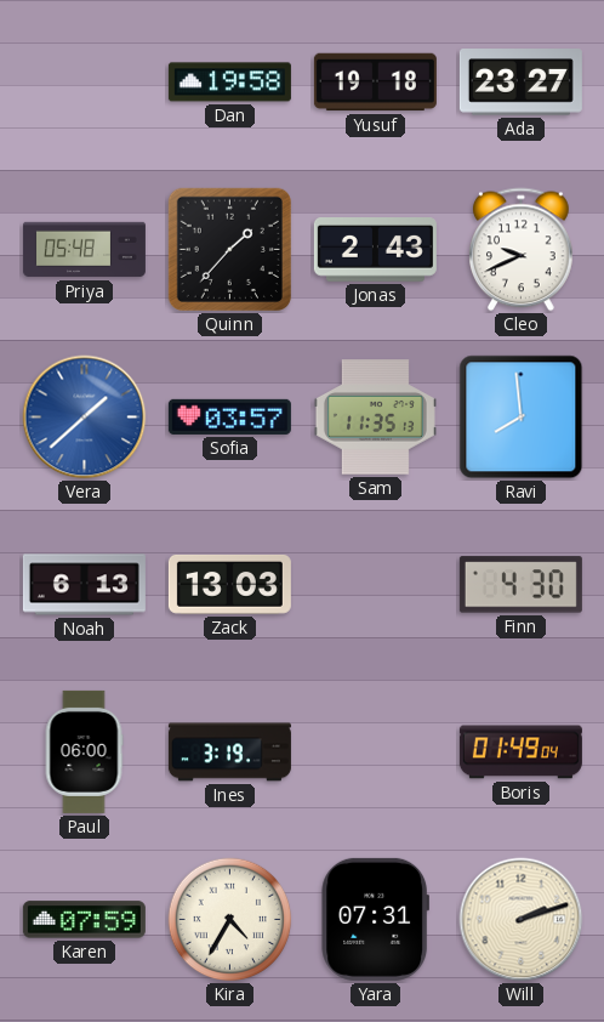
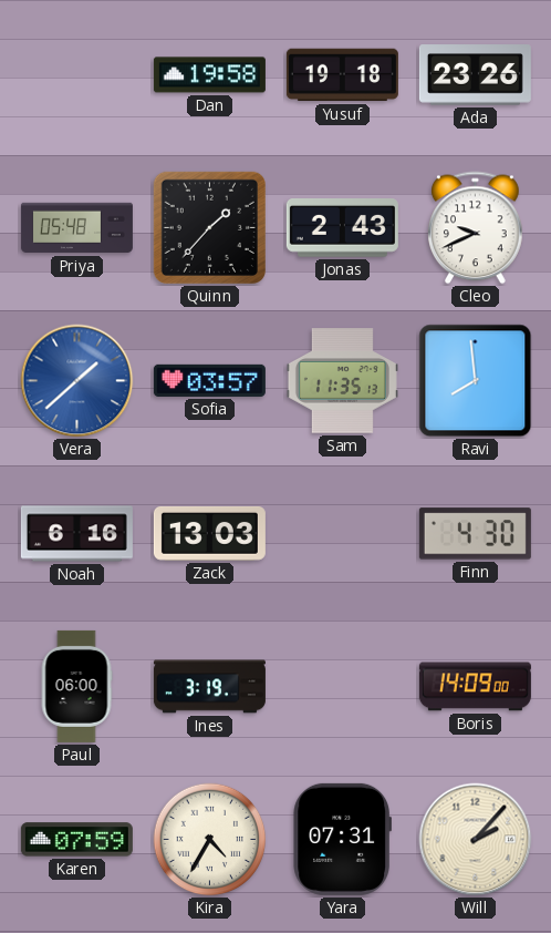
Ada: 23:27 -> 23:26 (475, 75)
Noah: 6:13 -> 6:16 (76, 534)
Boris: 01:49 -> 14:09 (475, 687)
Will: 2:12 -> 2:07 (476, 840)
